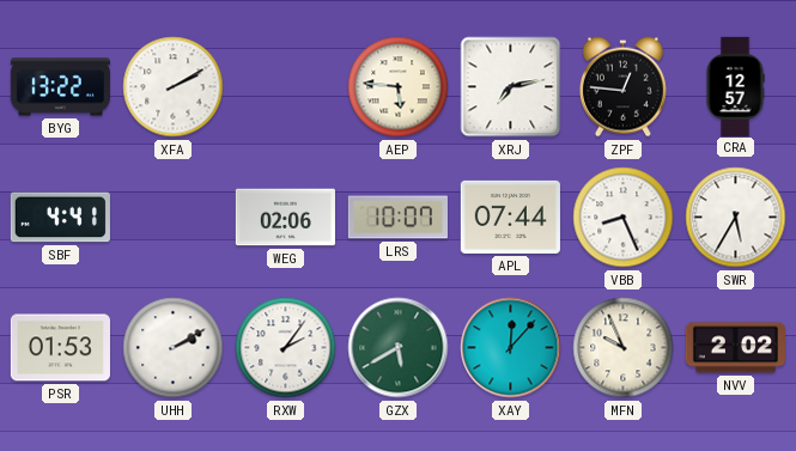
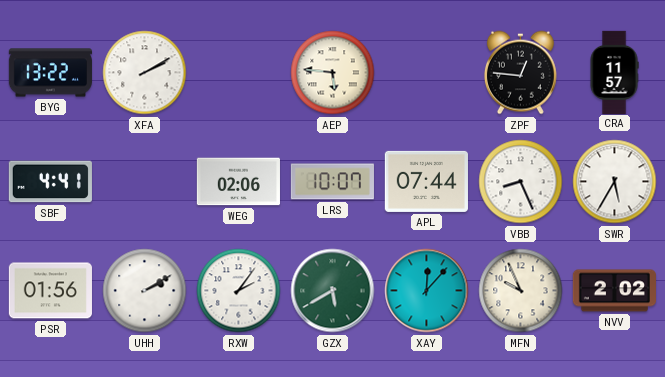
XRJ: 7:13 -> none (511, 87)
CRA: 12:57 -> 11:57 (614, 72)
PSR: 01:53 -> 01:56 (50, 291)
